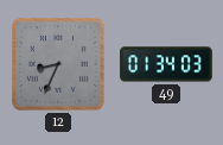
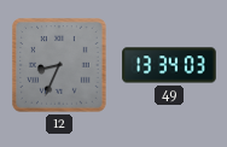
49: 01:34 -> 13:34 (169, 65)
